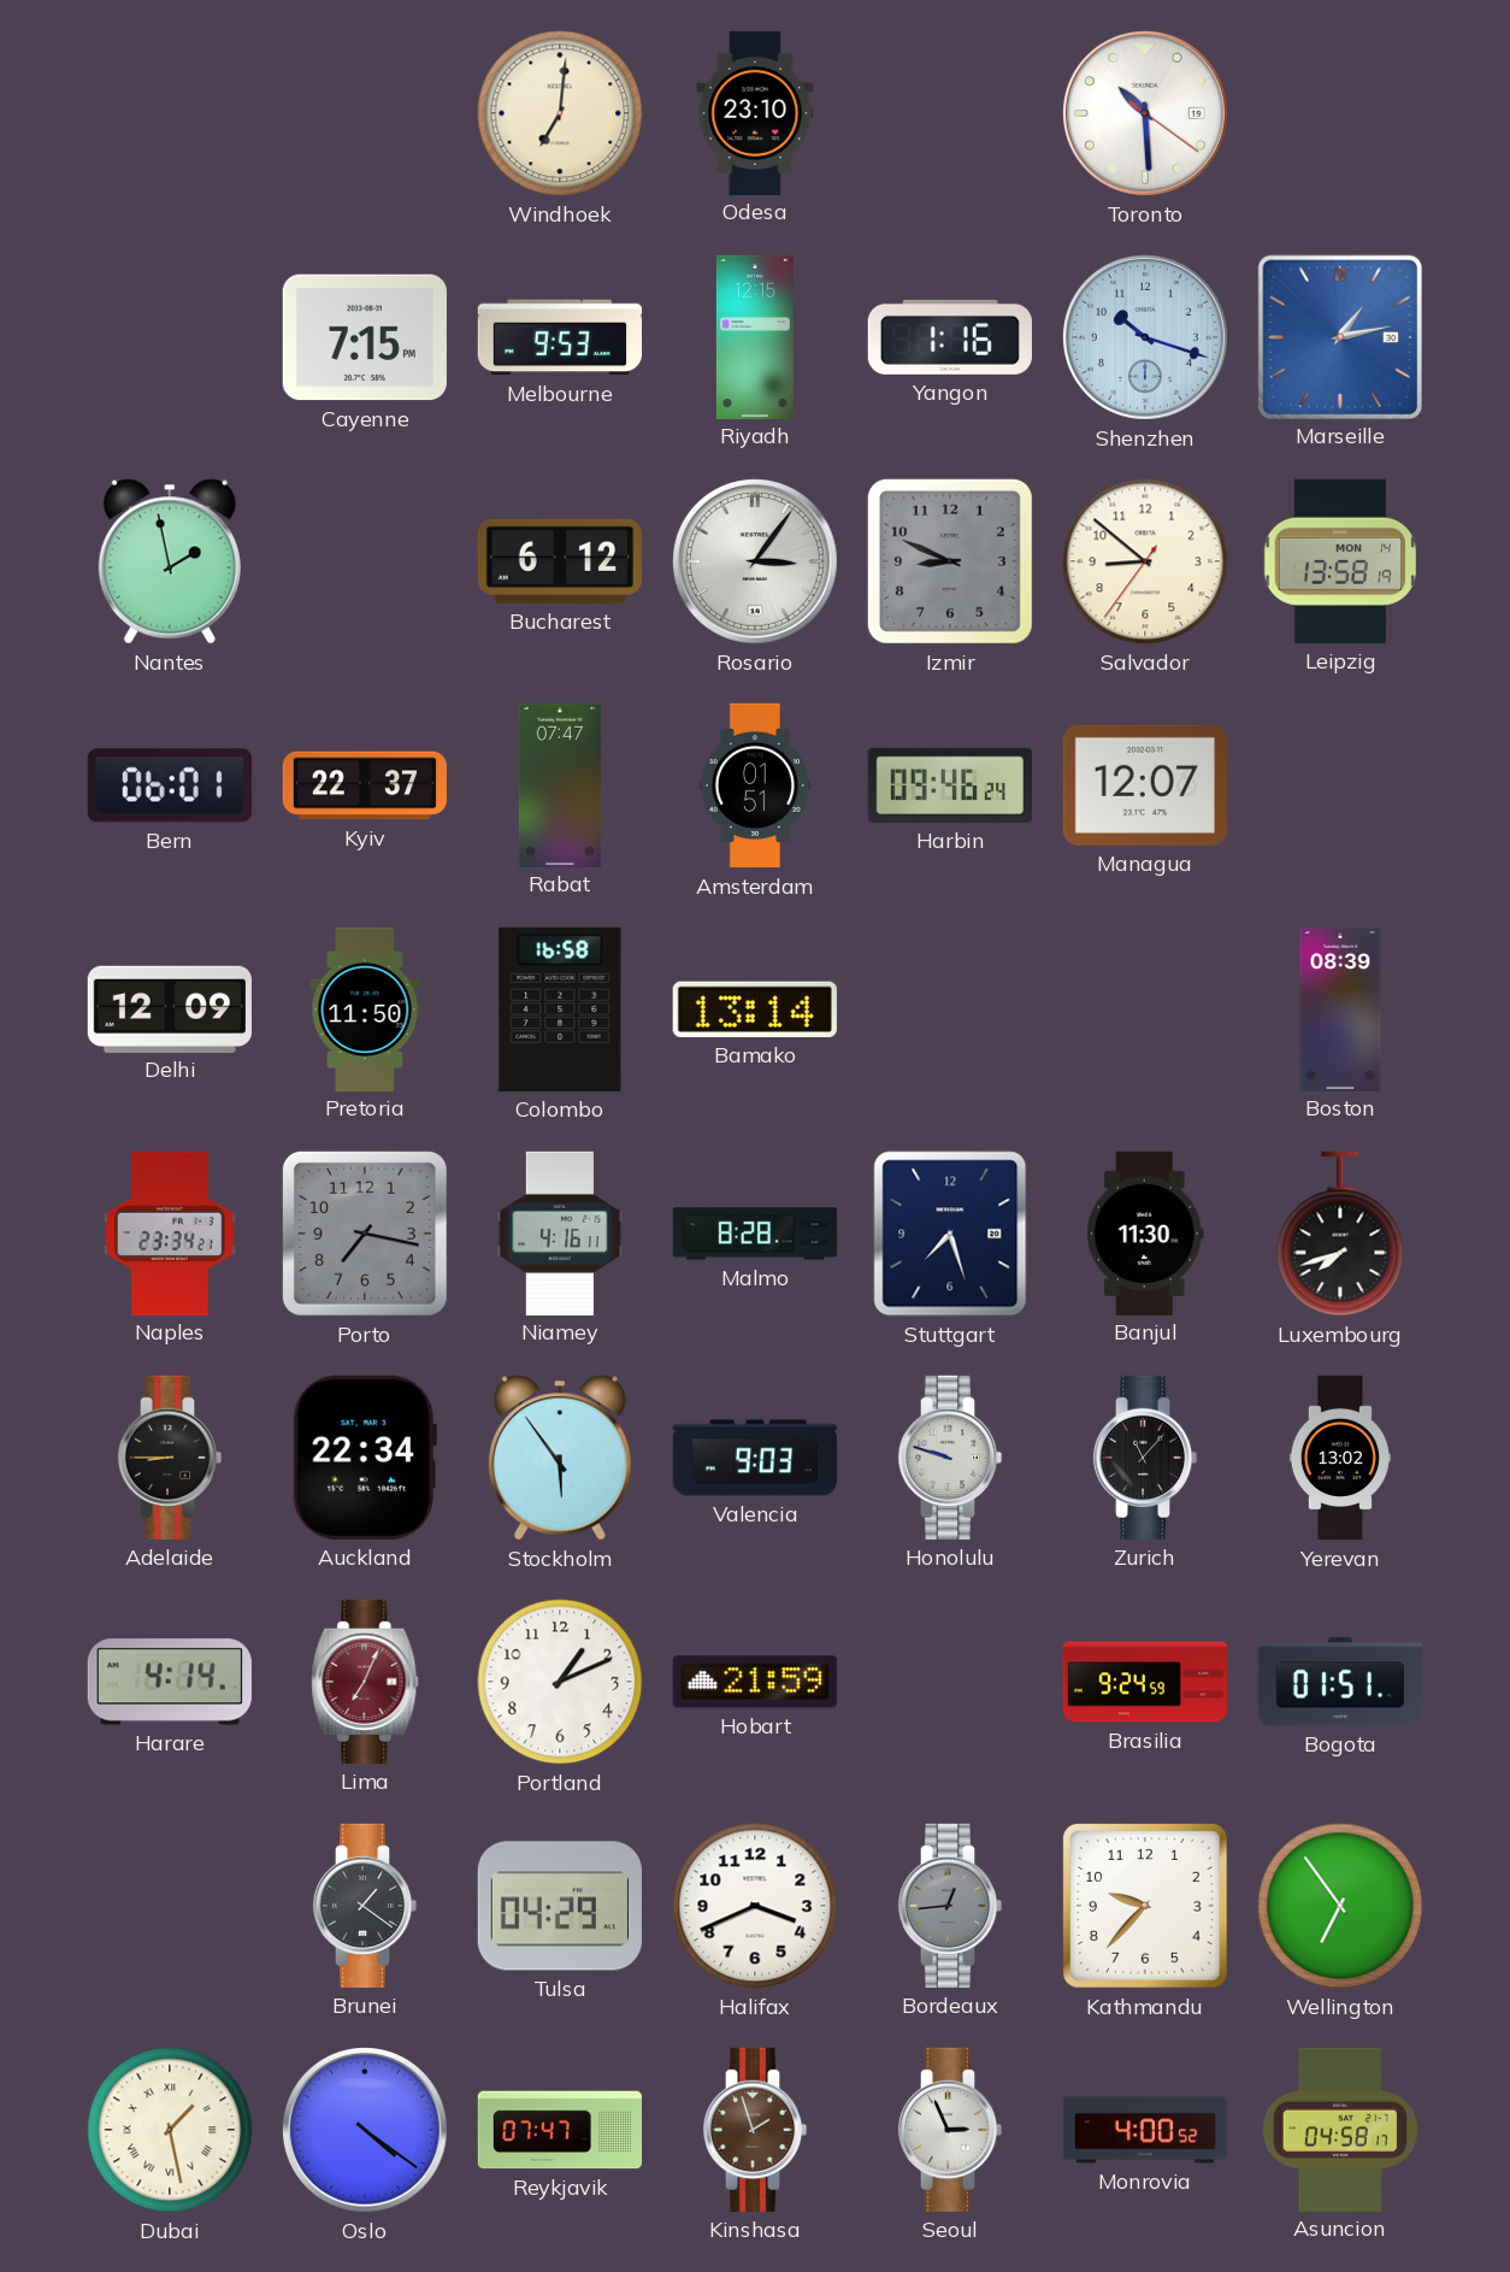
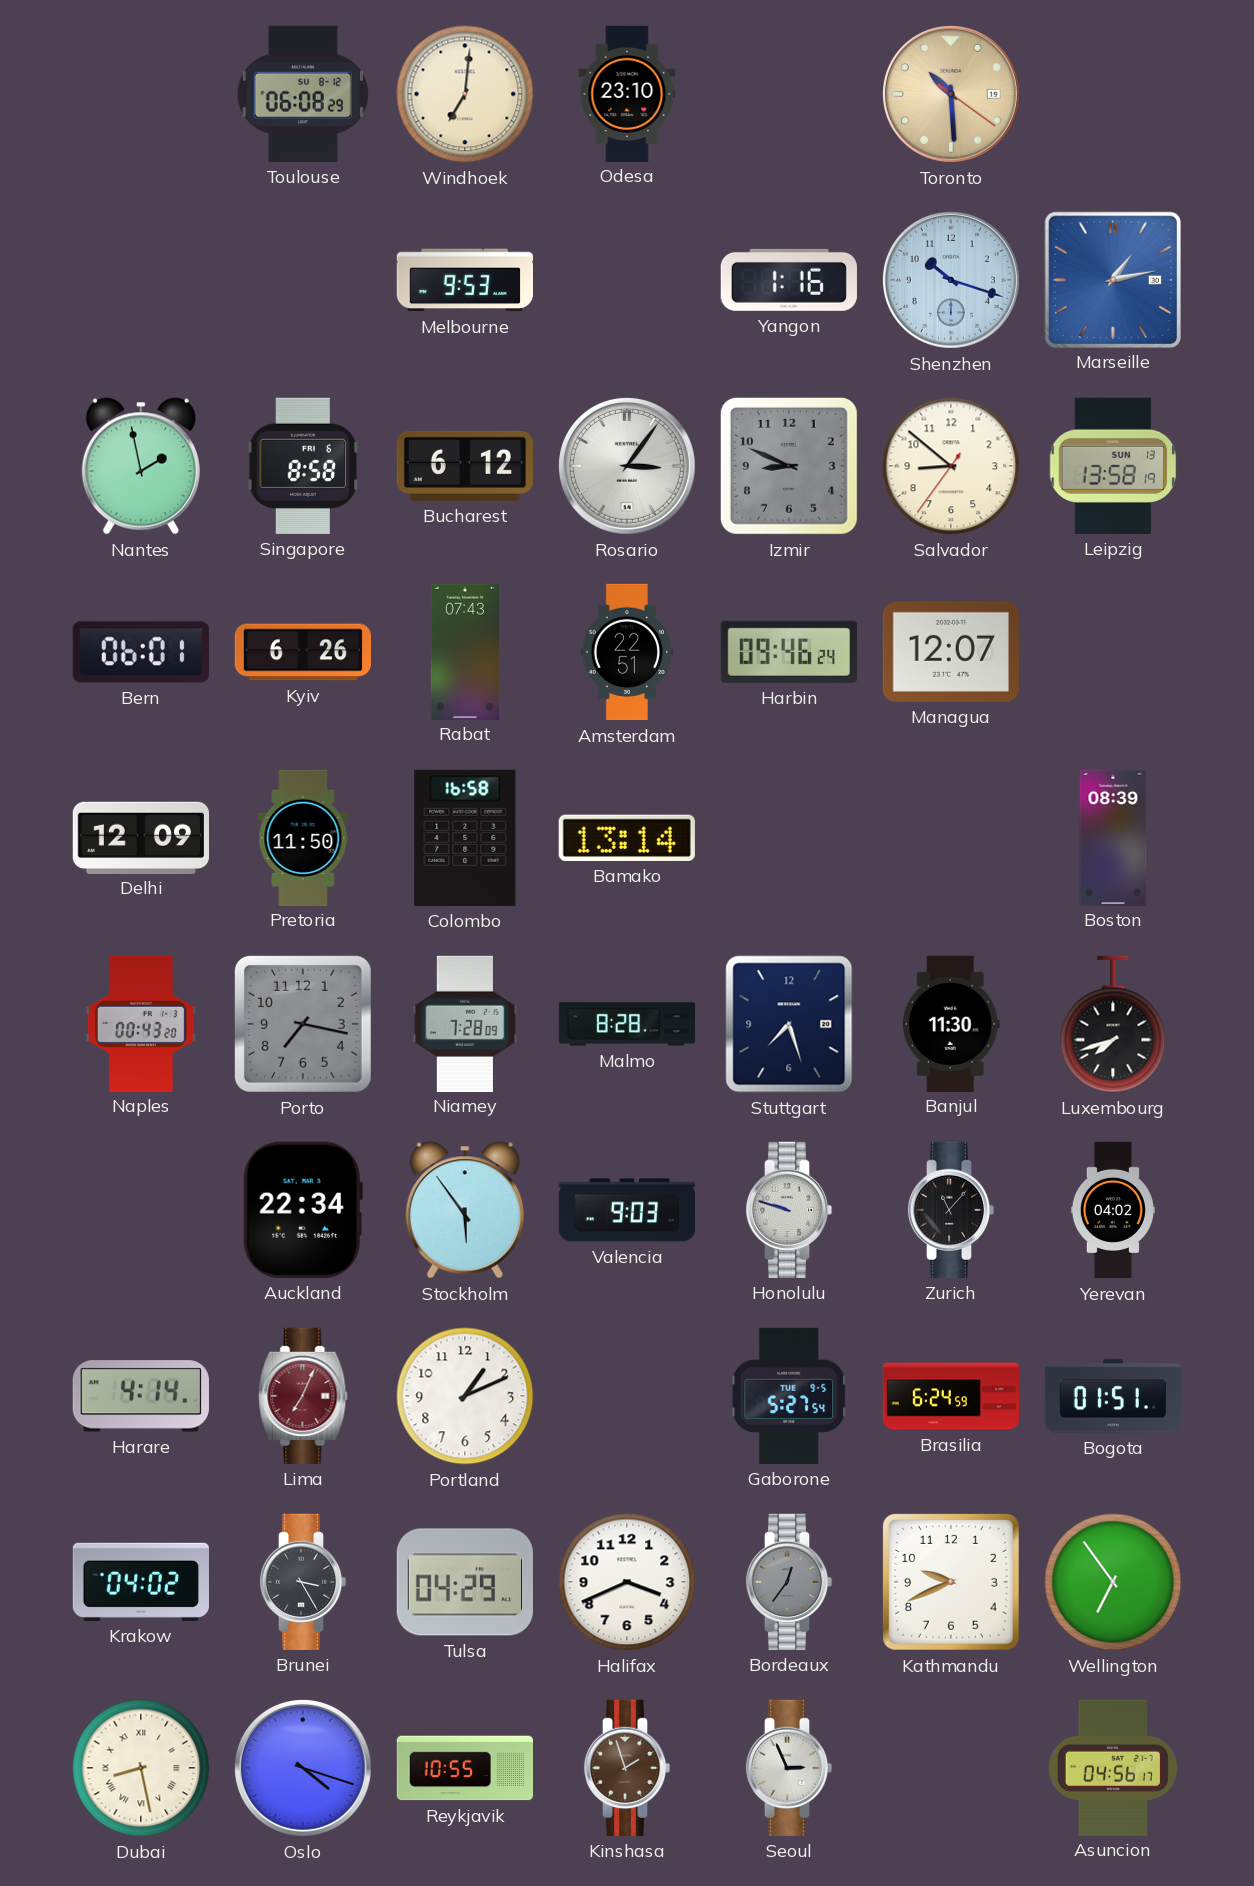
Toulouse: none -> 06:08 (303, 94)
Toronto dial: white -> champagne (951, 94)
Cayenne: 7:15 -> none (365, 337)
Riyadh: 12:15 -> none (755, 336)
Singapore: none -> 8:58 (303, 466)
Leipzig date: MON 14 -> SUN 13 (1113, 466)
Kyiv: 22:37 -> 6:26 (302, 652)
Rabat: 07:47 -> 07:43 (465, 651)
Amsterdam: 01:51 -> 22:51 (627, 652)
Naples: 23:34 -> 00:43 (141, 1023)
Niamey: 4:16 -> 7:28 (465, 1023)
Adelaide: 8:45 -> none (170, 1458)
Yerevan: 13:02 -> 04:02 (1113, 1210)
Hobart: 21:59 -> none (755, 1682)
Gaborone: none -> 5:27 (790, 1396)
Brasilia: 9:24 -> 6:24 (951, 1396)
Krakow: none -> 04:02 (141, 1582)
Brunei: 1:21 -> 3:25 (303, 1582)
Bordeaux: 12:44 -> 12:36 (789, 1582)
Kathmandu: 9:37 -> 9:41 (951, 1582)
Dubai: 1:28 -> 8:28 (141, 1768)
Oslo: 4:21 -> 4:18 (303, 1768)
Reykjavik: 07:47 -> 10:55 (464, 1768)
Monrovia: 4:00 -> none (1145, 2130)
Asuncion: 04:58 -> 04:56 (1113, 1767)
